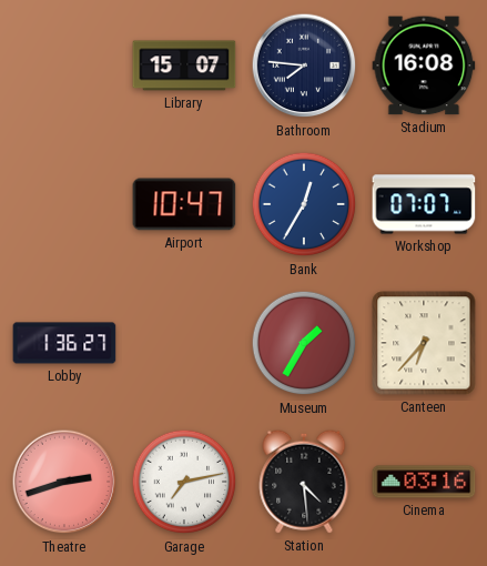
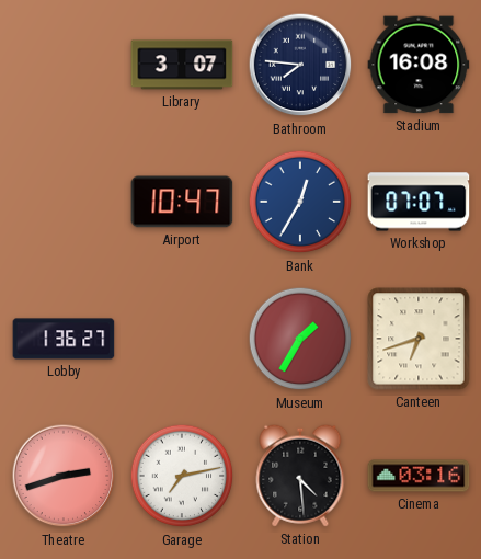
Library: 15:07 -> 3:07 (182, 65)
Canteen: 6:37 -> 6:42 (419, 339)
